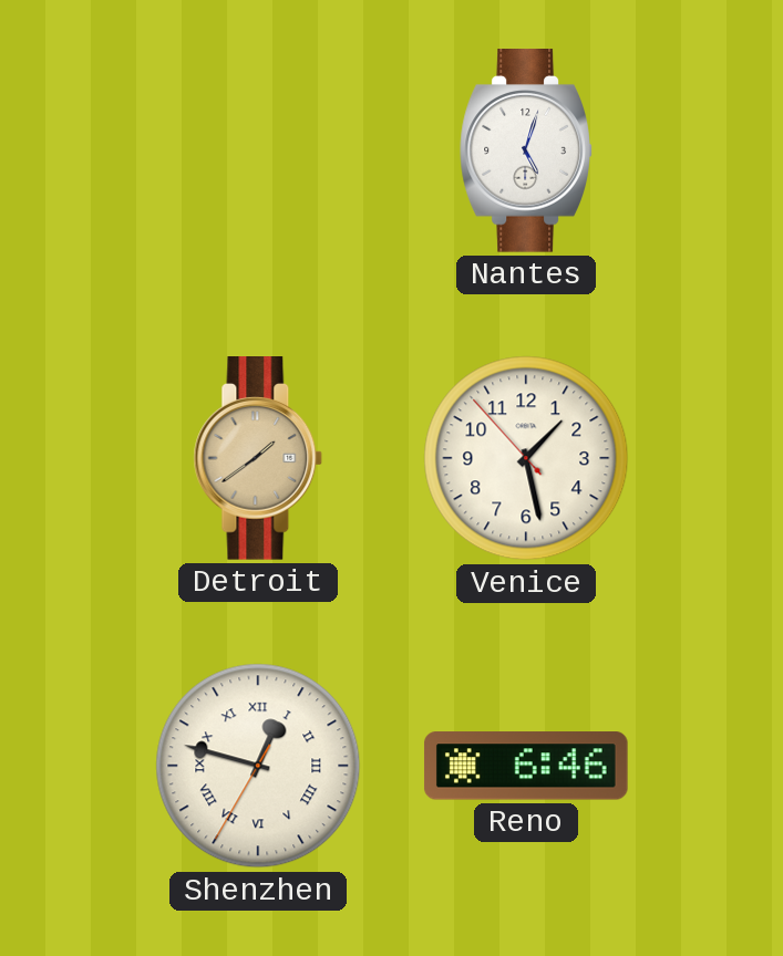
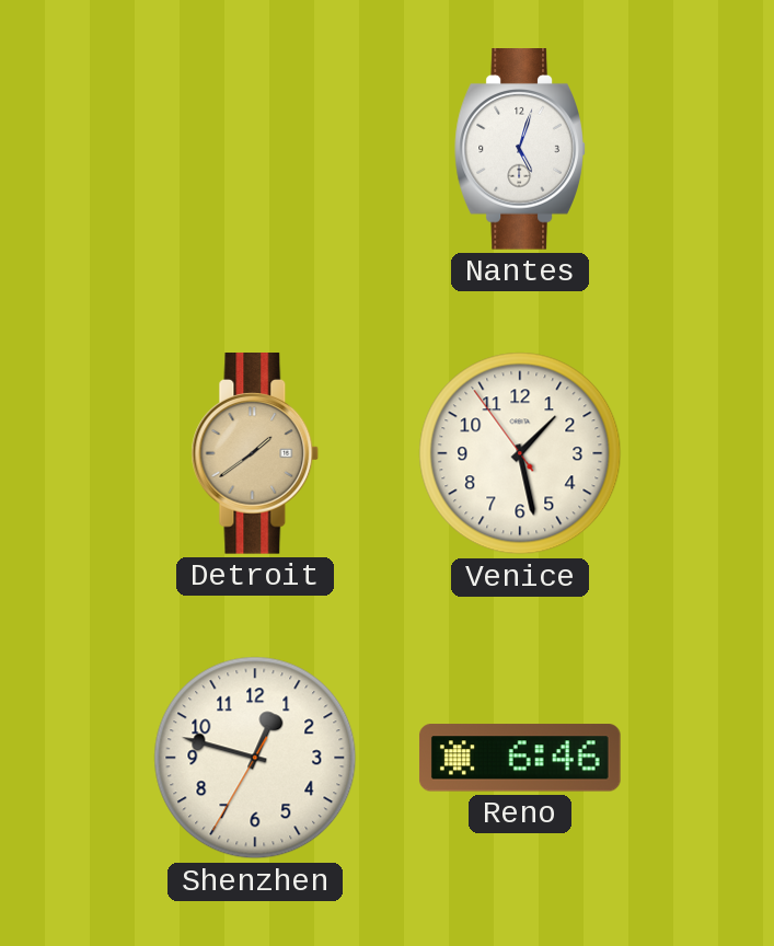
Venice: 1:27:53 -> 1:27:54 (520, 453)
Shenzhen numerals: Roman -> Arabic (255, 758)
